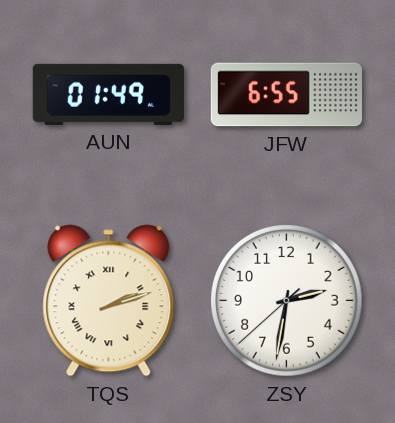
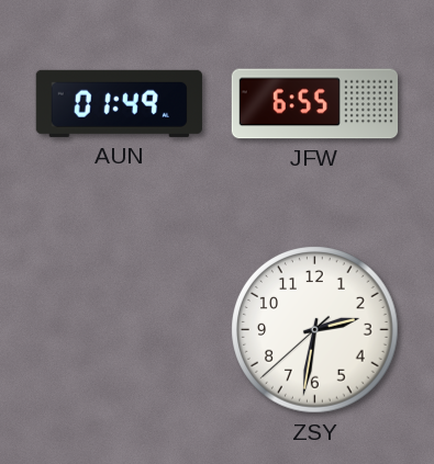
TQS: 2:12 -> none (109, 301)
